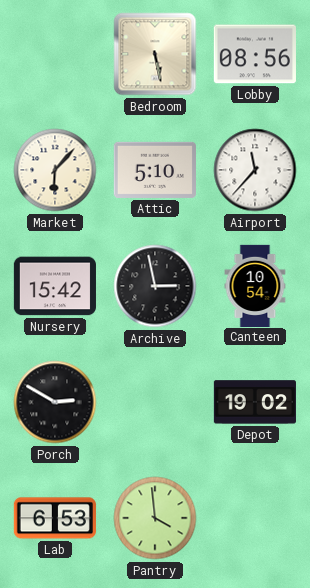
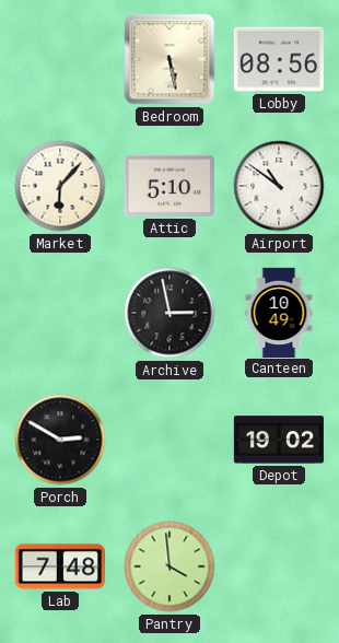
Airport: 11:37 -> 10:51 (279, 186)
Nursery: 15:42 -> none (55, 286)
Canteen: 10:54 -> 10:49 (279, 312)
Lab: 6:53 -> 7:48 (60, 566)
